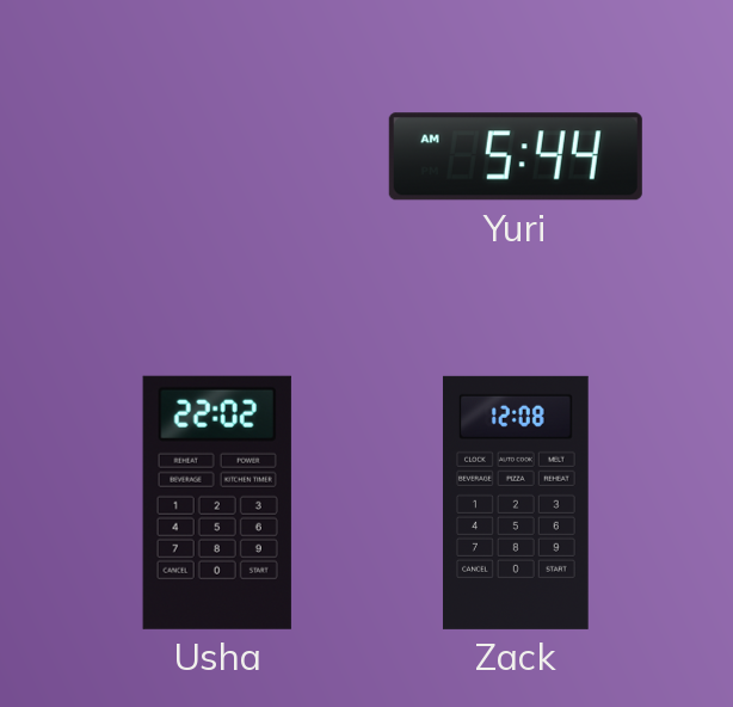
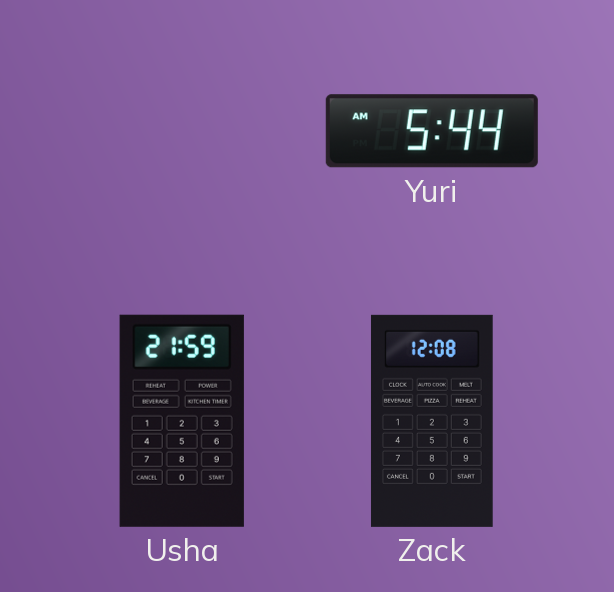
Usha: 22:02 -> 21:59 (182, 421)
